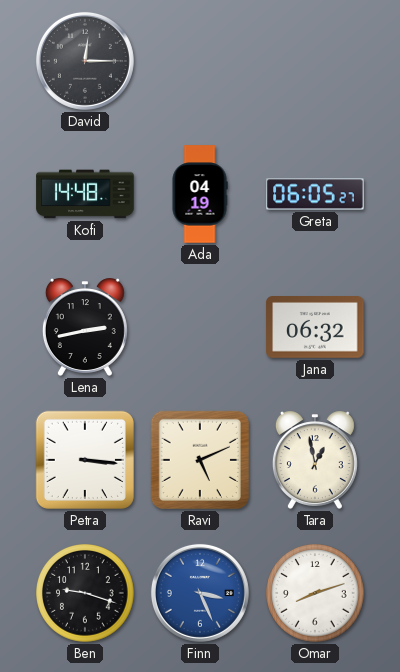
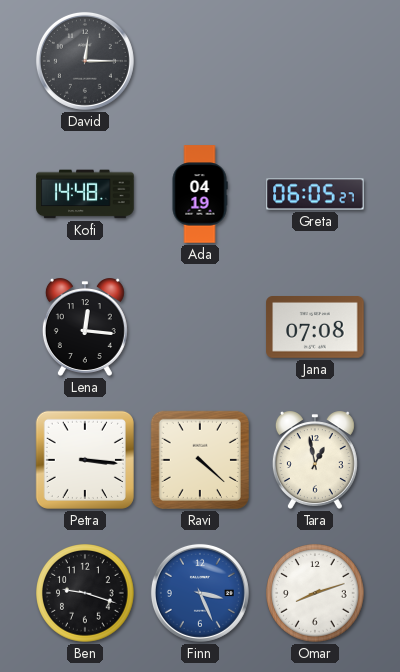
Lena: 2:43 -> 12:16 (85, 327)
Jana: 06:32 -> 07:08 (315, 328)
Ravi: 5:11 -> 4:22 (200, 460)
